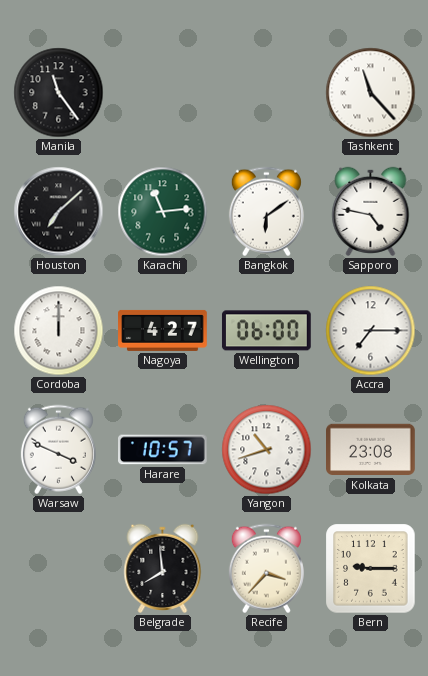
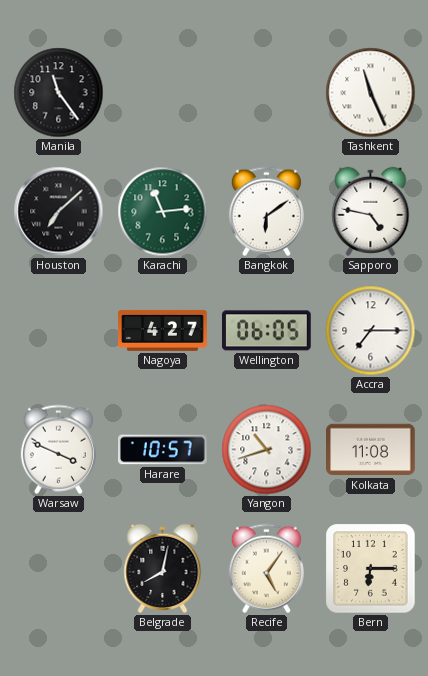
Tashkent: 11:23 -> 11:26 (371, 93)
Cordoba: 12:00 -> none (59, 331)
Wellington: 06:00 -> 06:05 (266, 331)
Kolkata: 23:08 -> 11:08 (371, 450)
Belgrade: 7:59 -> 8:02 (163, 568)
Recife: 3:37 -> 5:06 (266, 569)
Bern: 9:15 -> 6:15 (371, 569)
